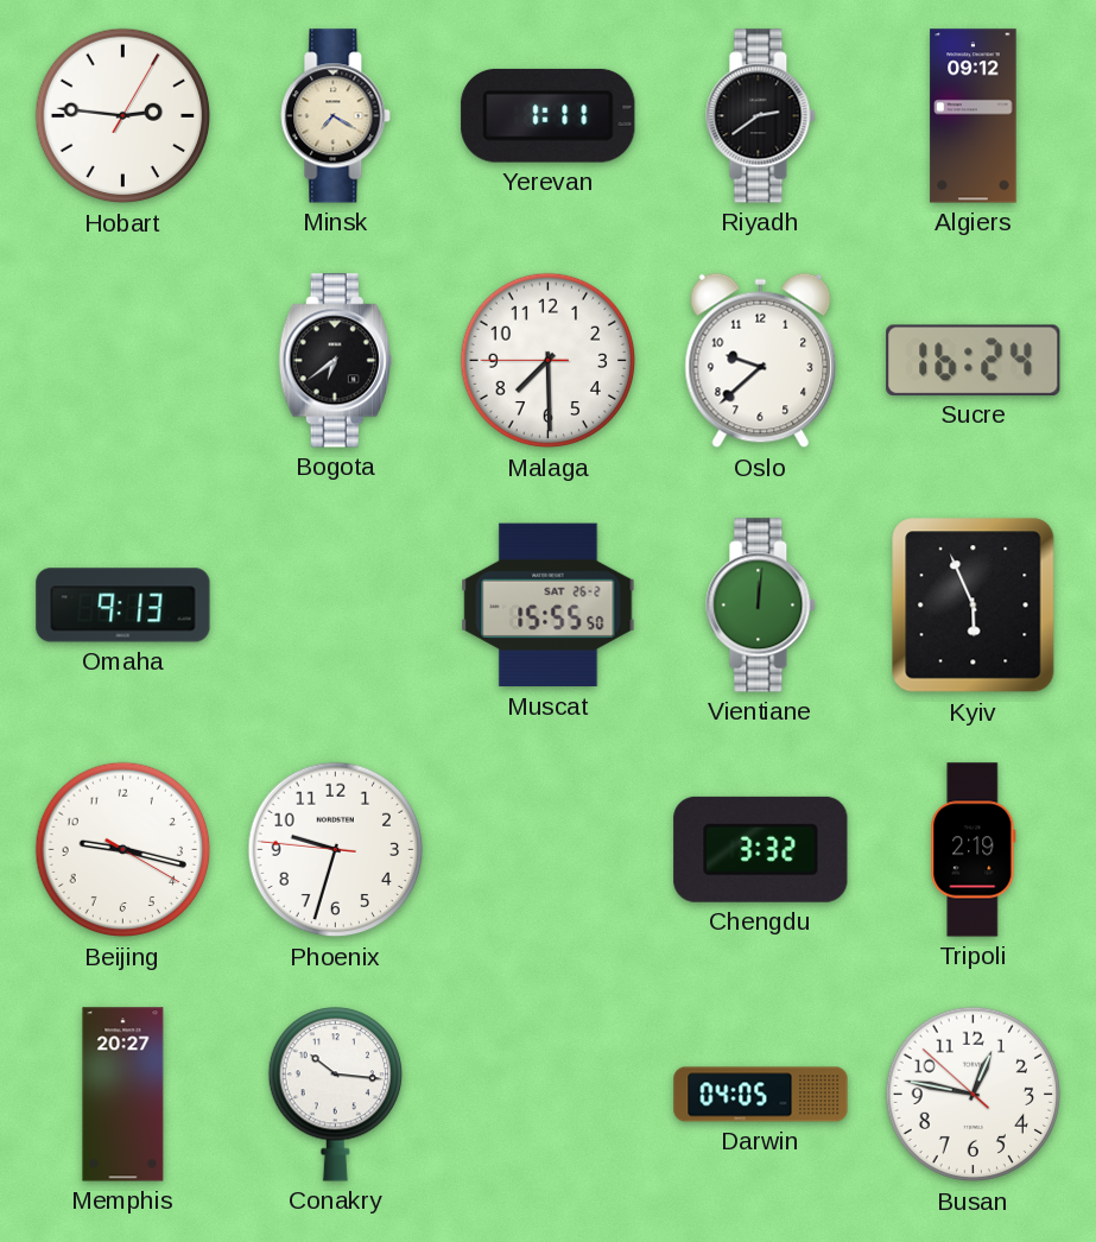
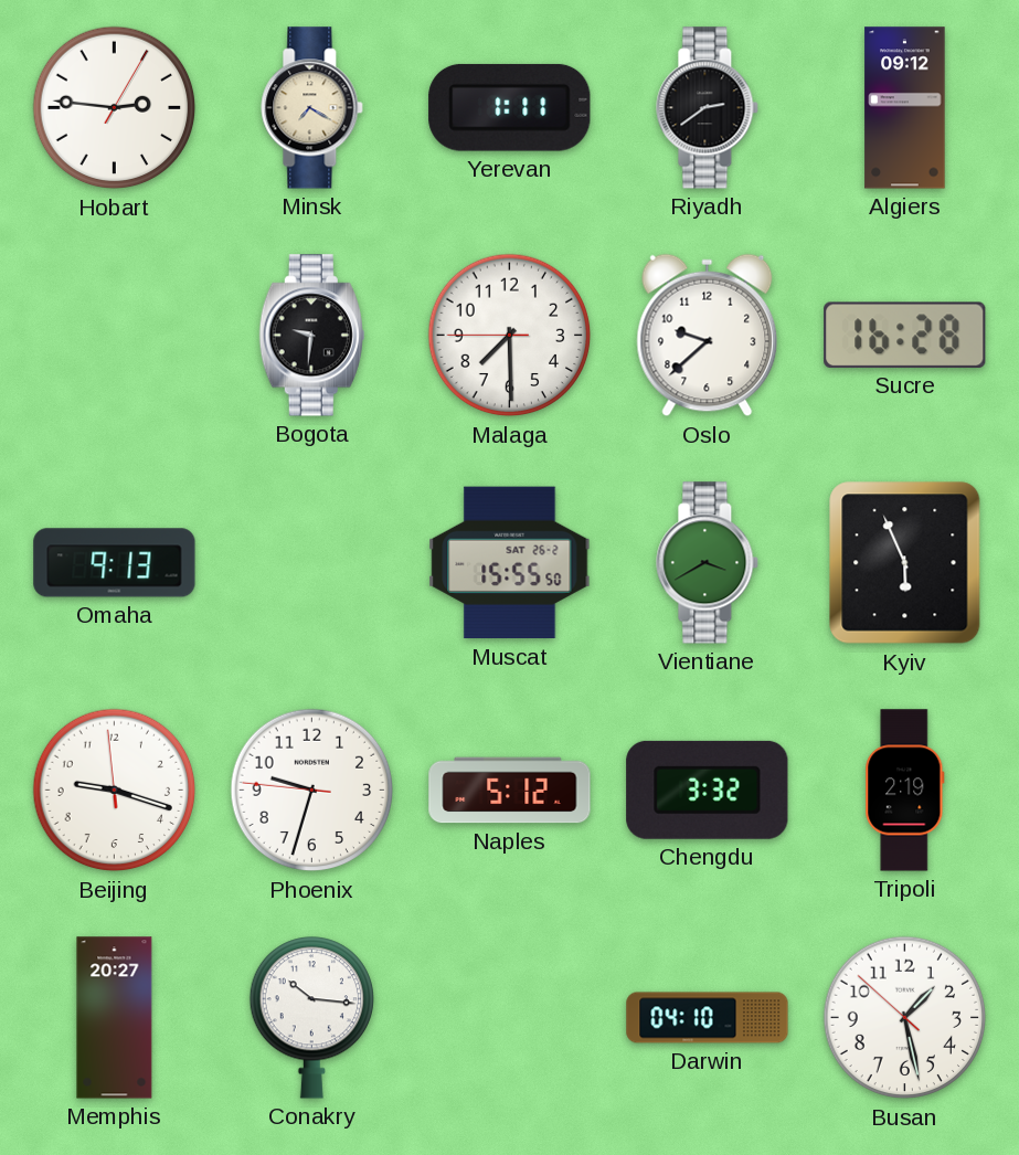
Bogota: 6:39 -> 9:31 (311, 336)
Sucre: 16:24 -> 16:28 (905, 335)
Vientiane: 12:01 -> 3:40 (708, 563)
Beijing: 9:17:20 -> 9:17:59 (115, 791)
Naples: none -> 5:12 (510, 791)
Darwin: 04:05 -> 04:10 (708, 1018)
Busan: 12:46 -> 1:27 (905, 1018)
